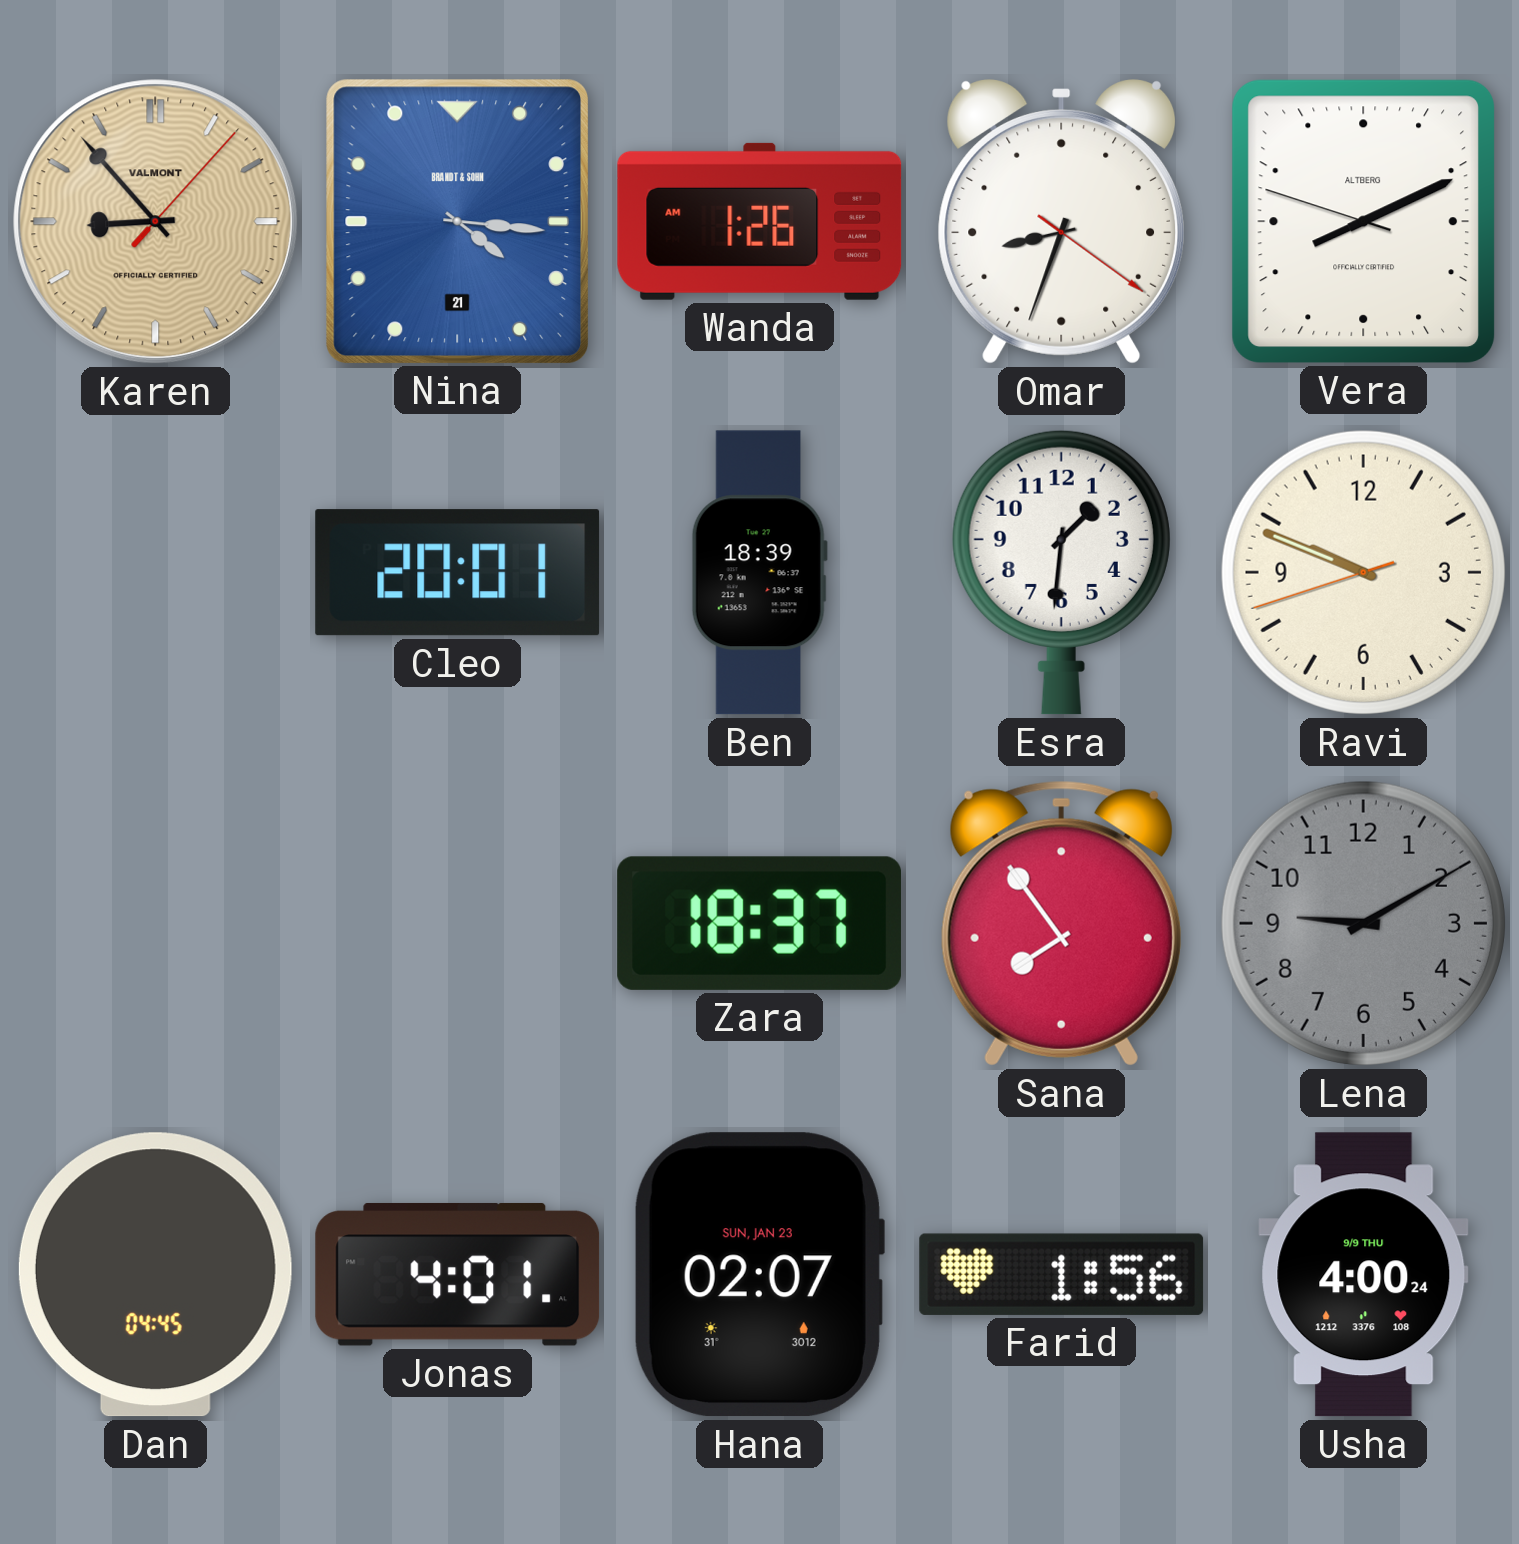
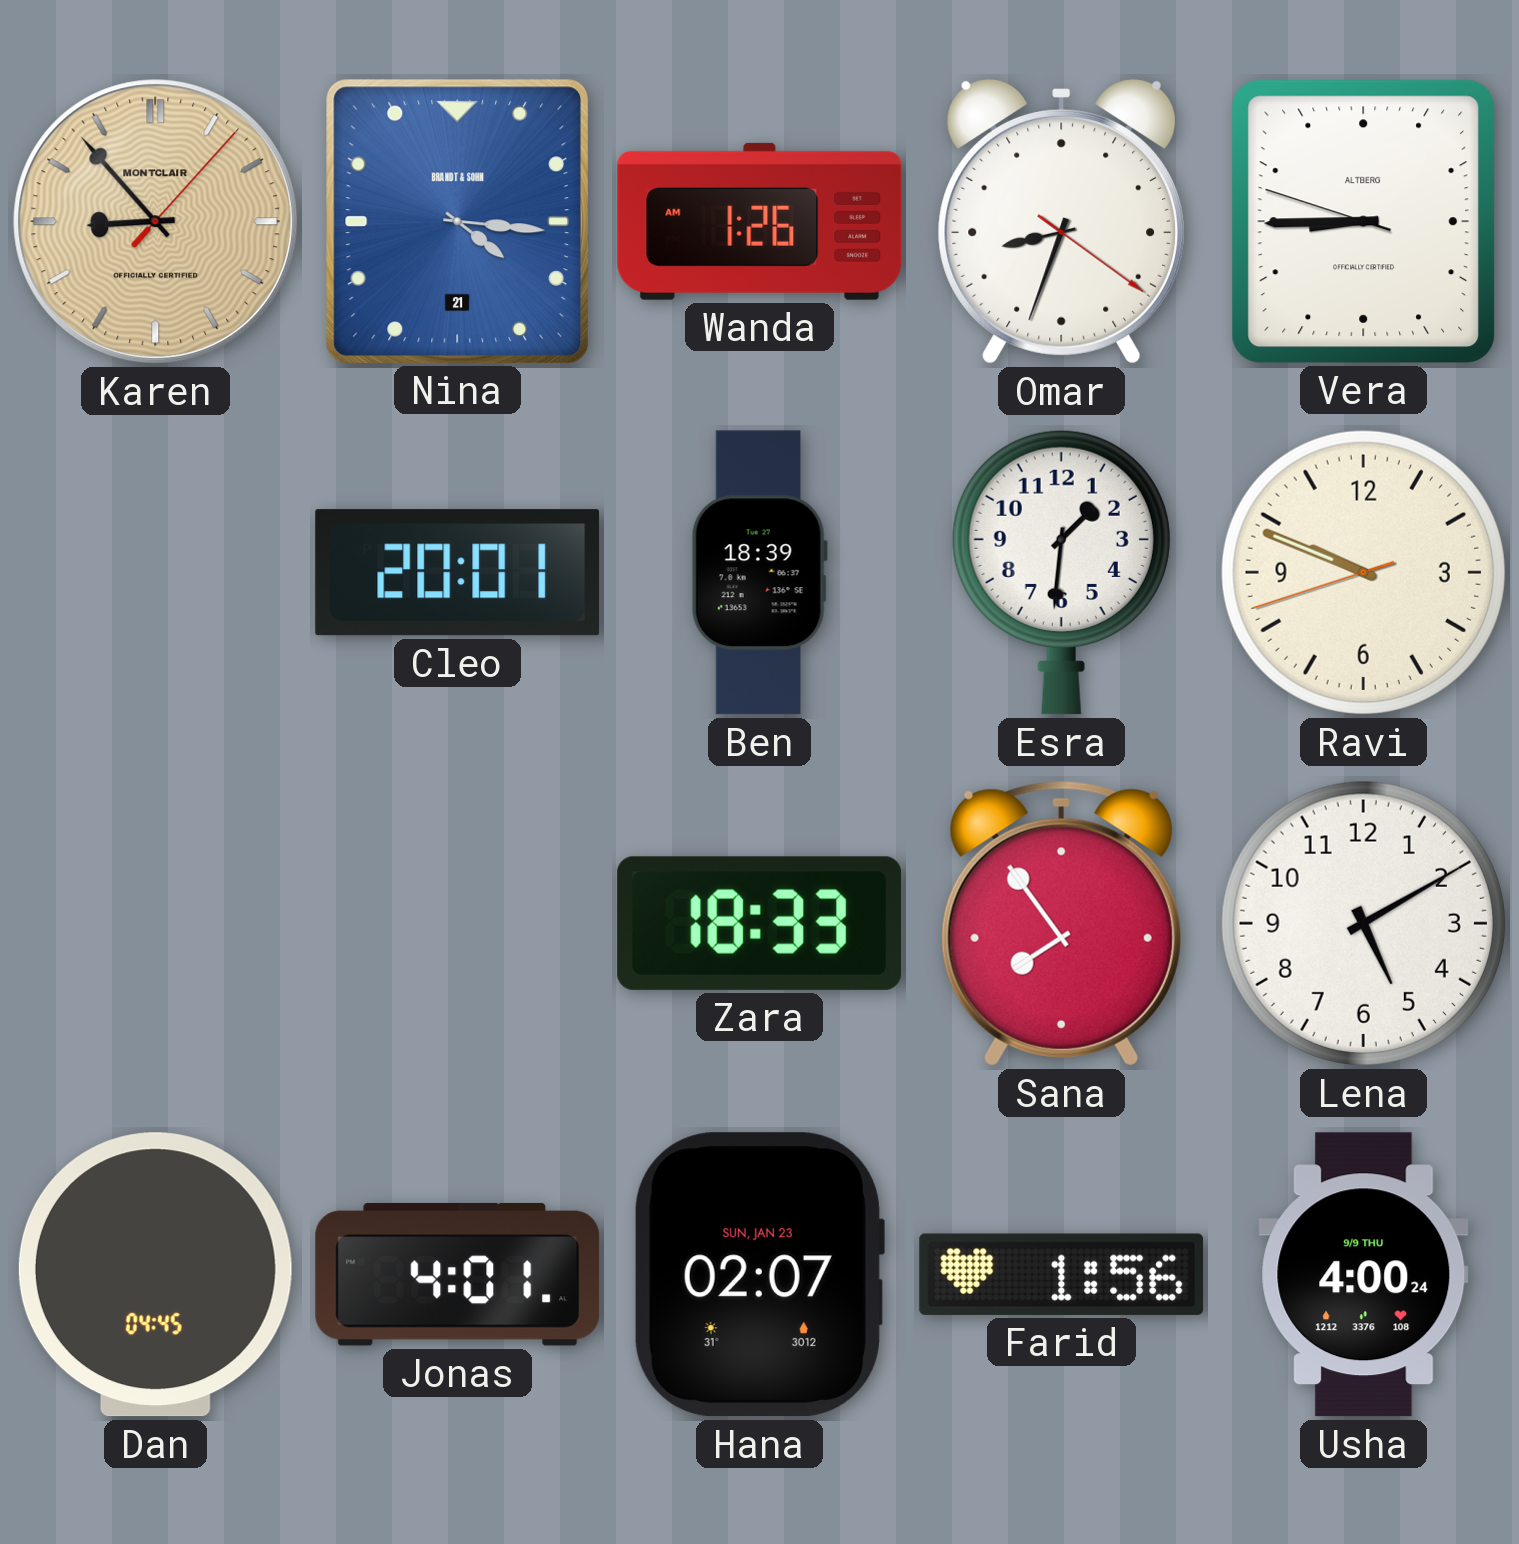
Karen brand: VALMONT -> MONTCLAIR (156, 222)
Vera: 8:10 -> 8:44 (1363, 221)
Zara: 18:37 -> 18:33 (759, 923)
Lena: 9:10 -> 5:10 (1363, 923)
Lena dial: grey -> white (1363, 923)
